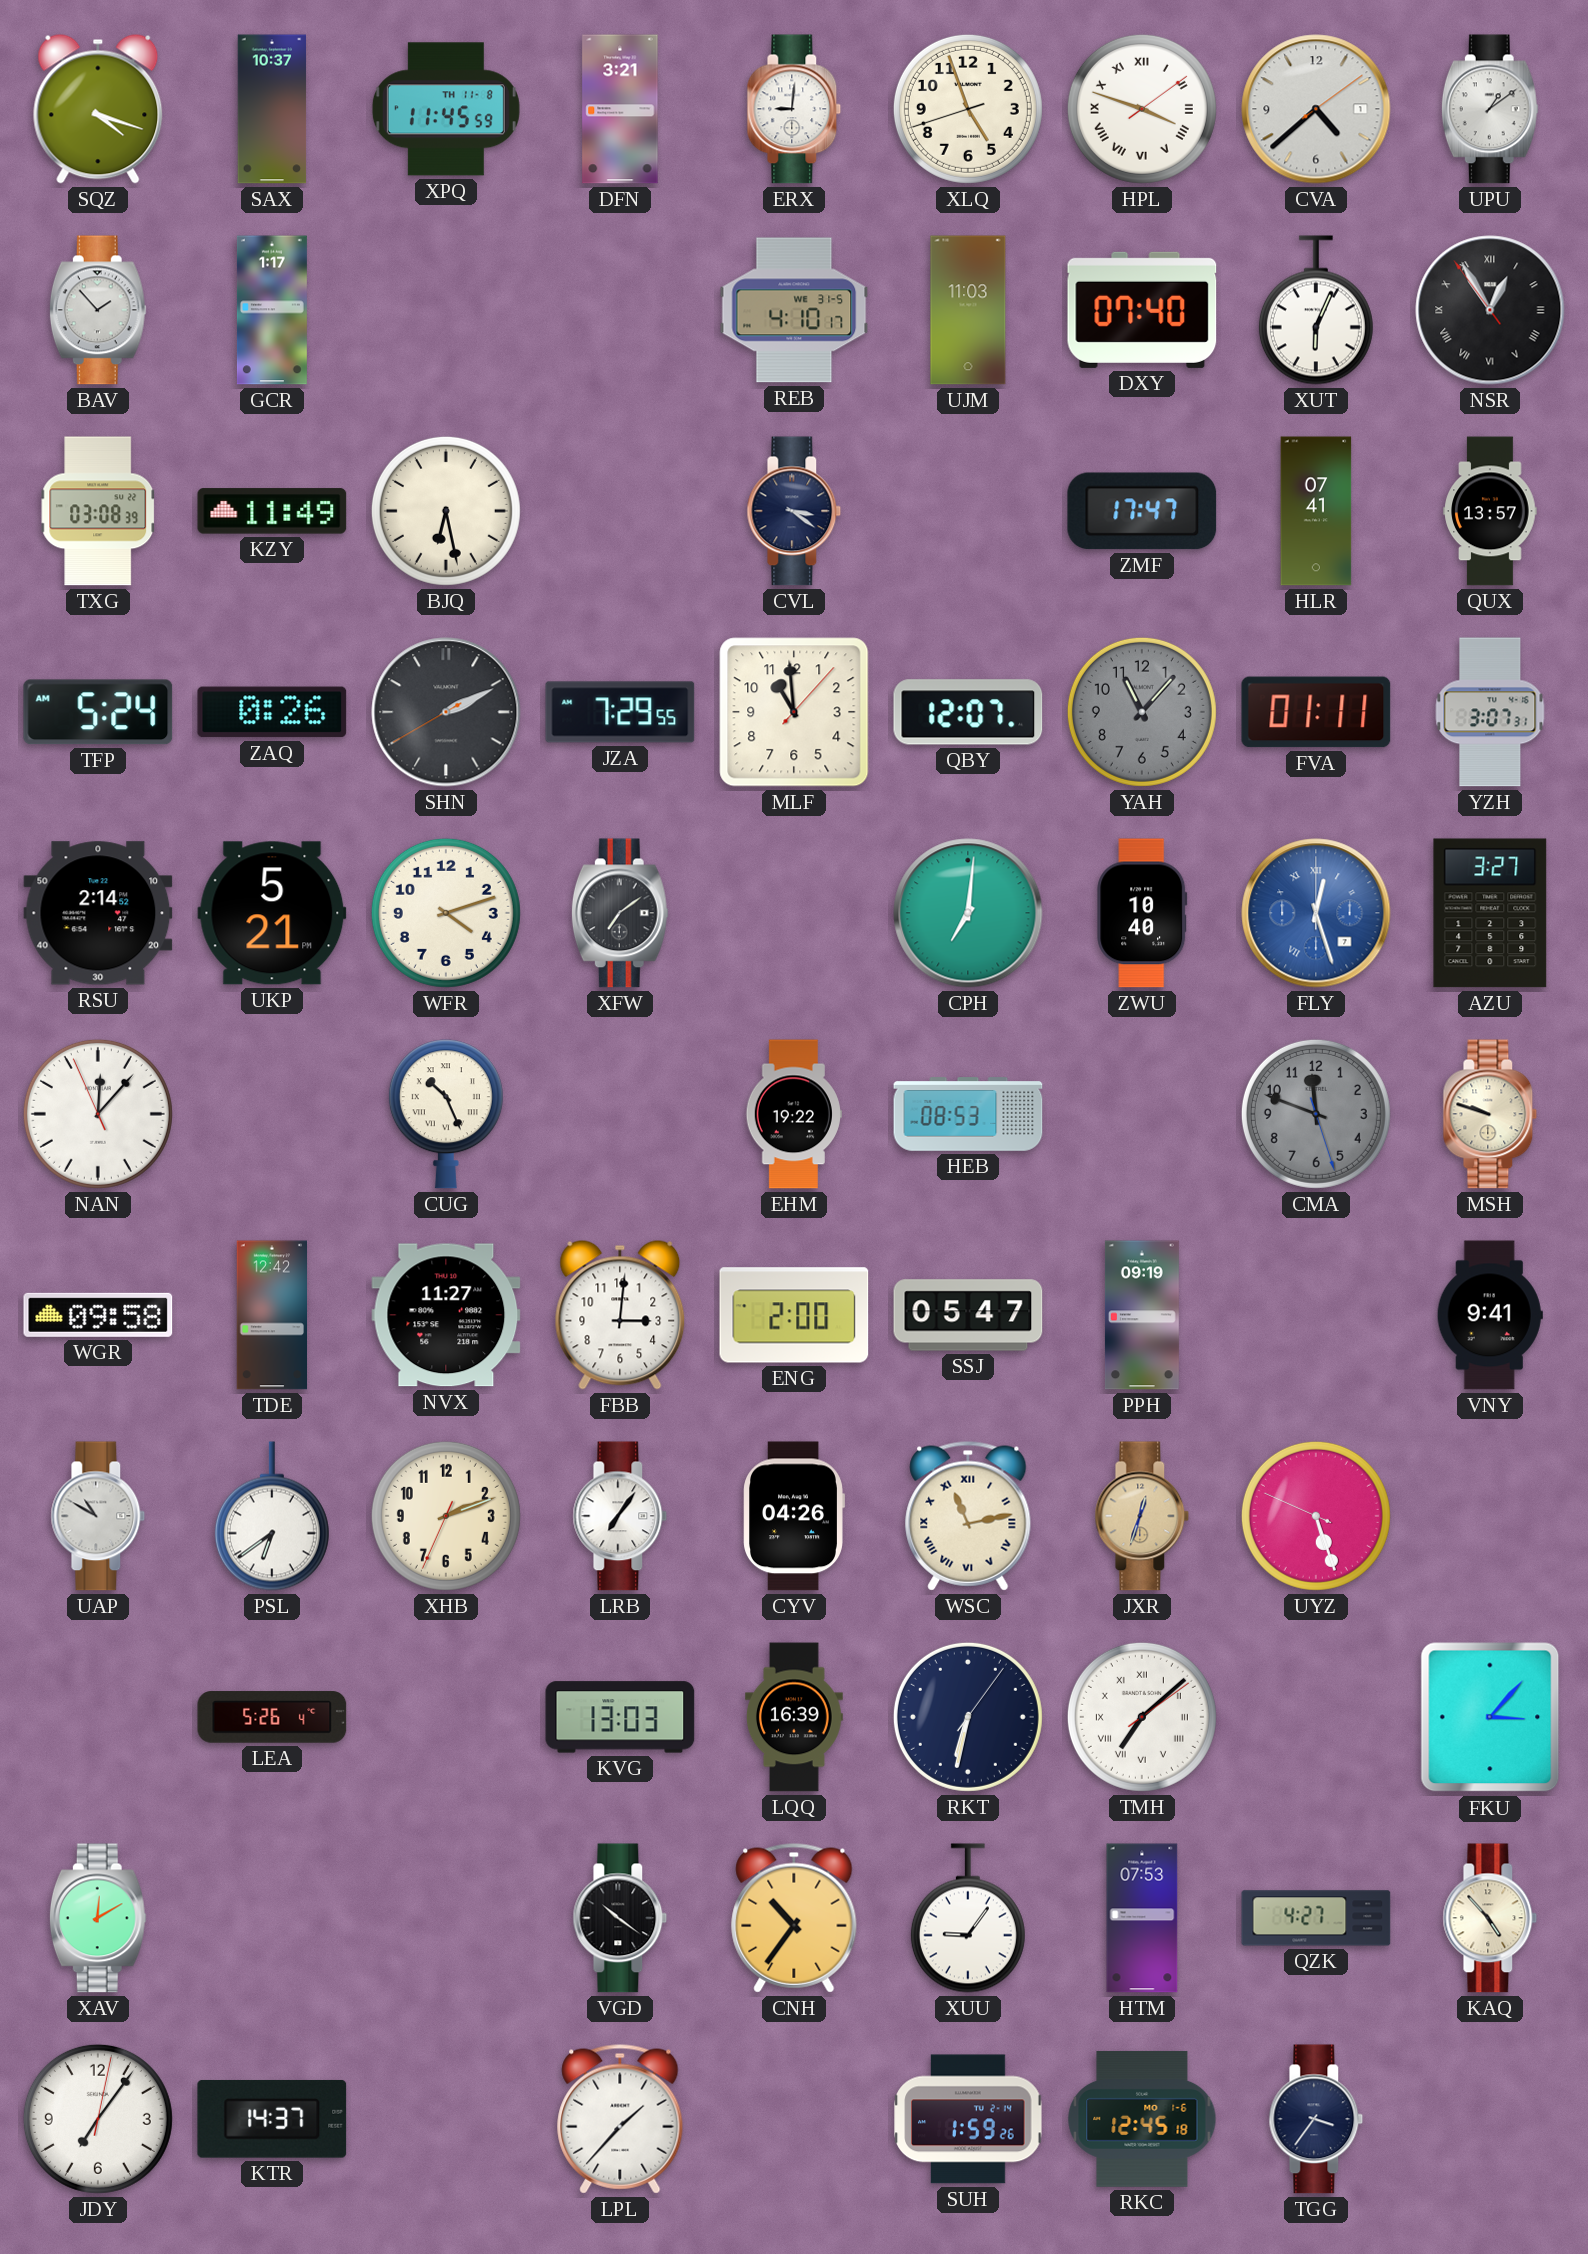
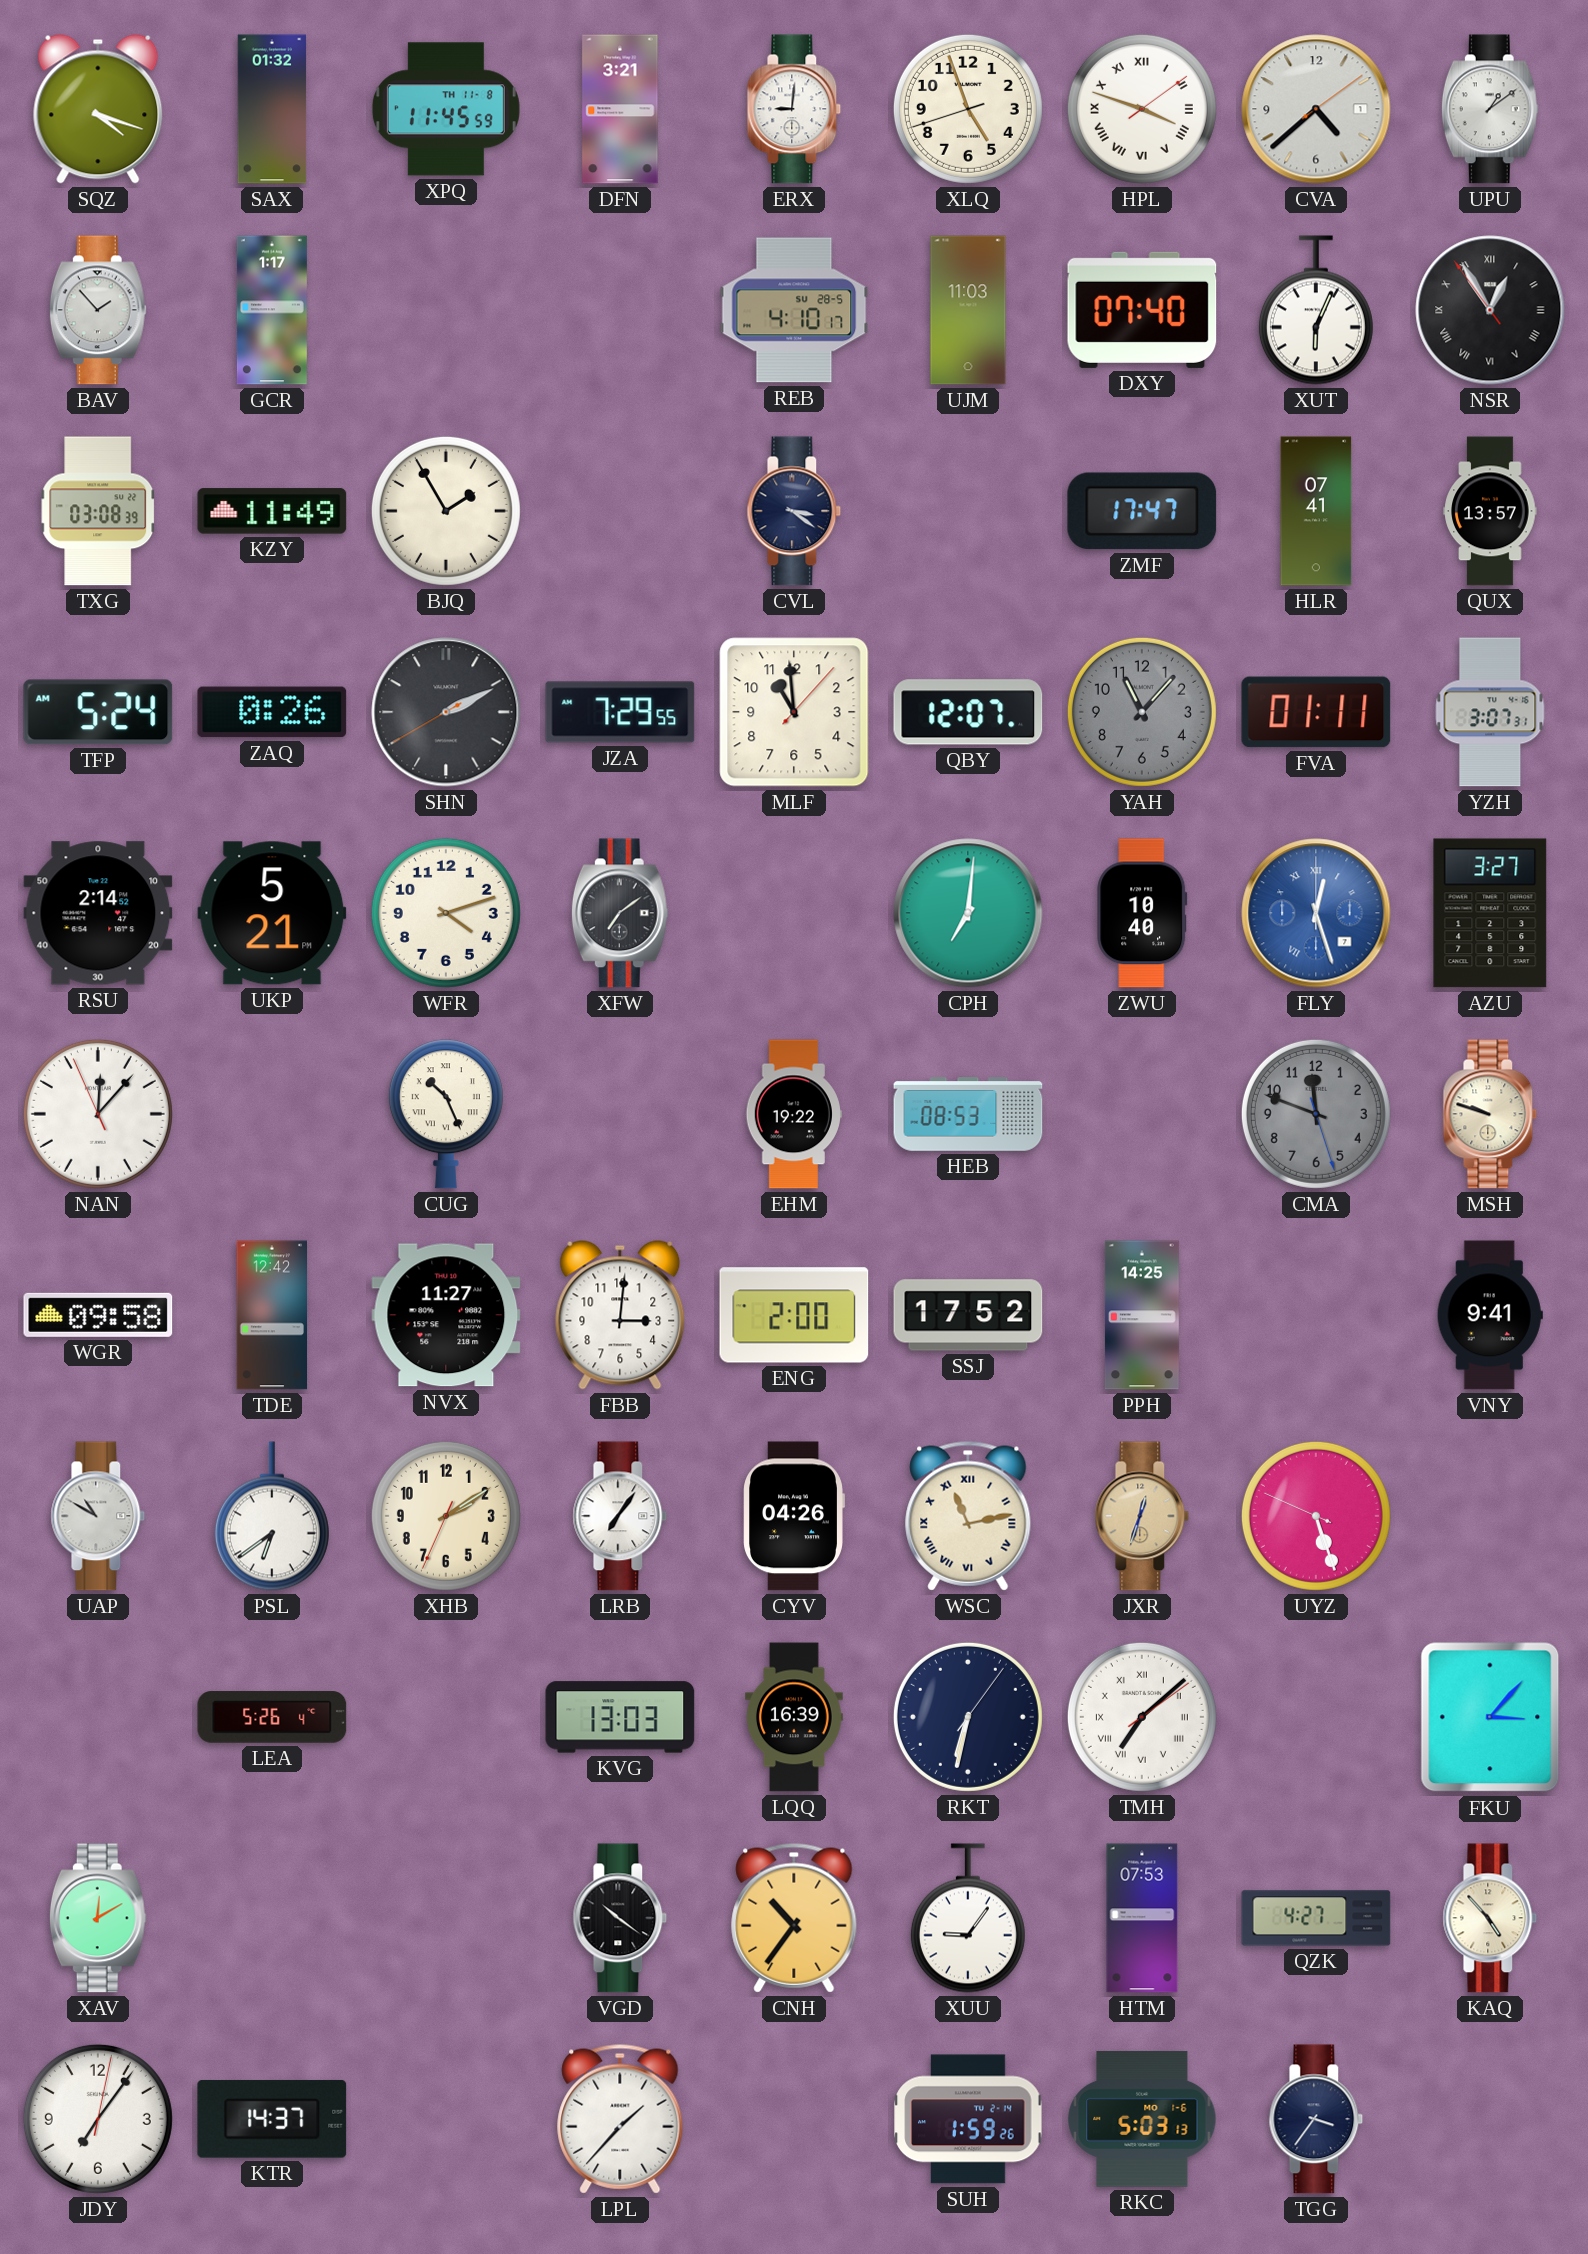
SAX: 10:37 -> 01:32 (272, 109)
REB date: WE 31-5 -> SU 28-5 (794, 310)
BJQ: 6:28 -> 1:55 (446, 511)
SSJ: 05:47 -> 17:52 (968, 1315)
PPH: 09:19 -> 14:25 (1142, 1315)
XHB: 2:11 -> 2:09 (446, 1516)
RKC: 12:45 -> 5:03 (1142, 2119)
